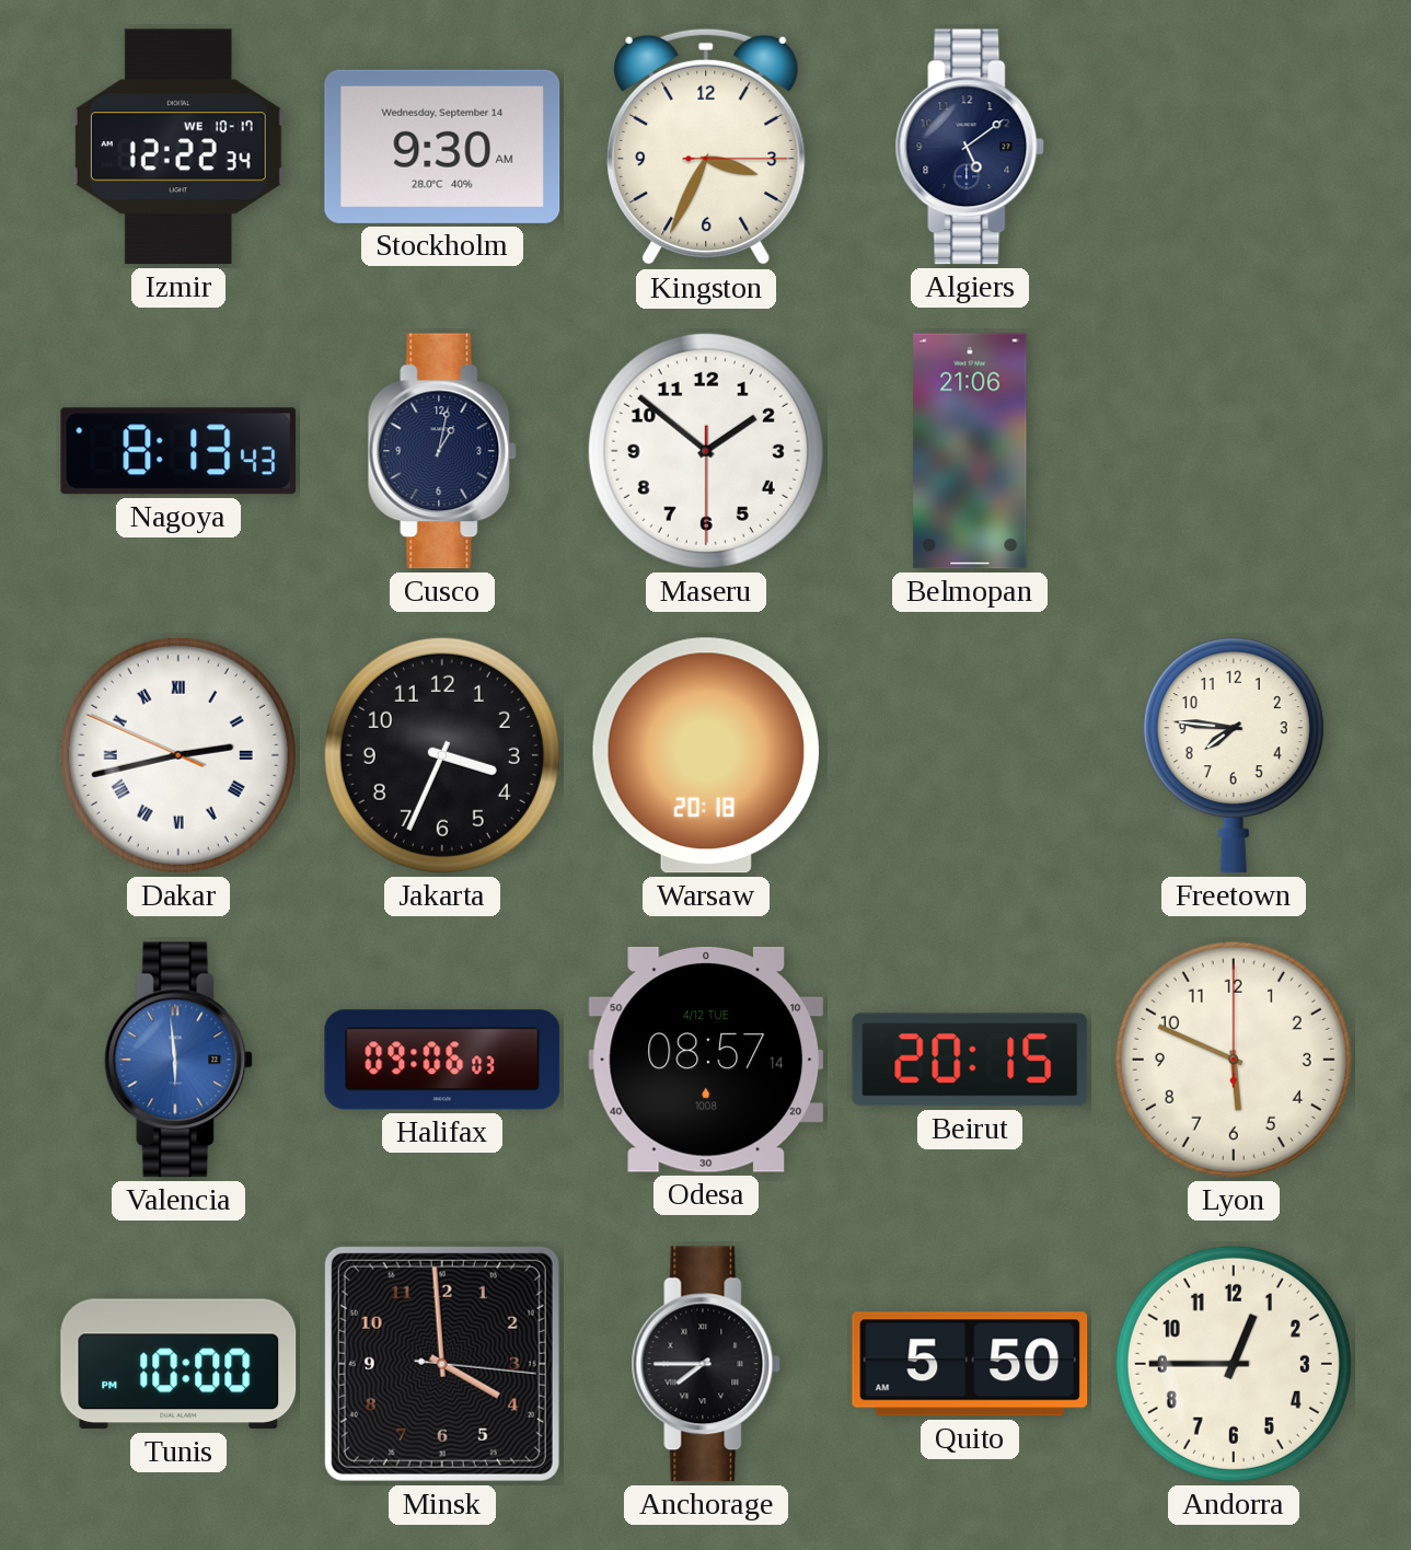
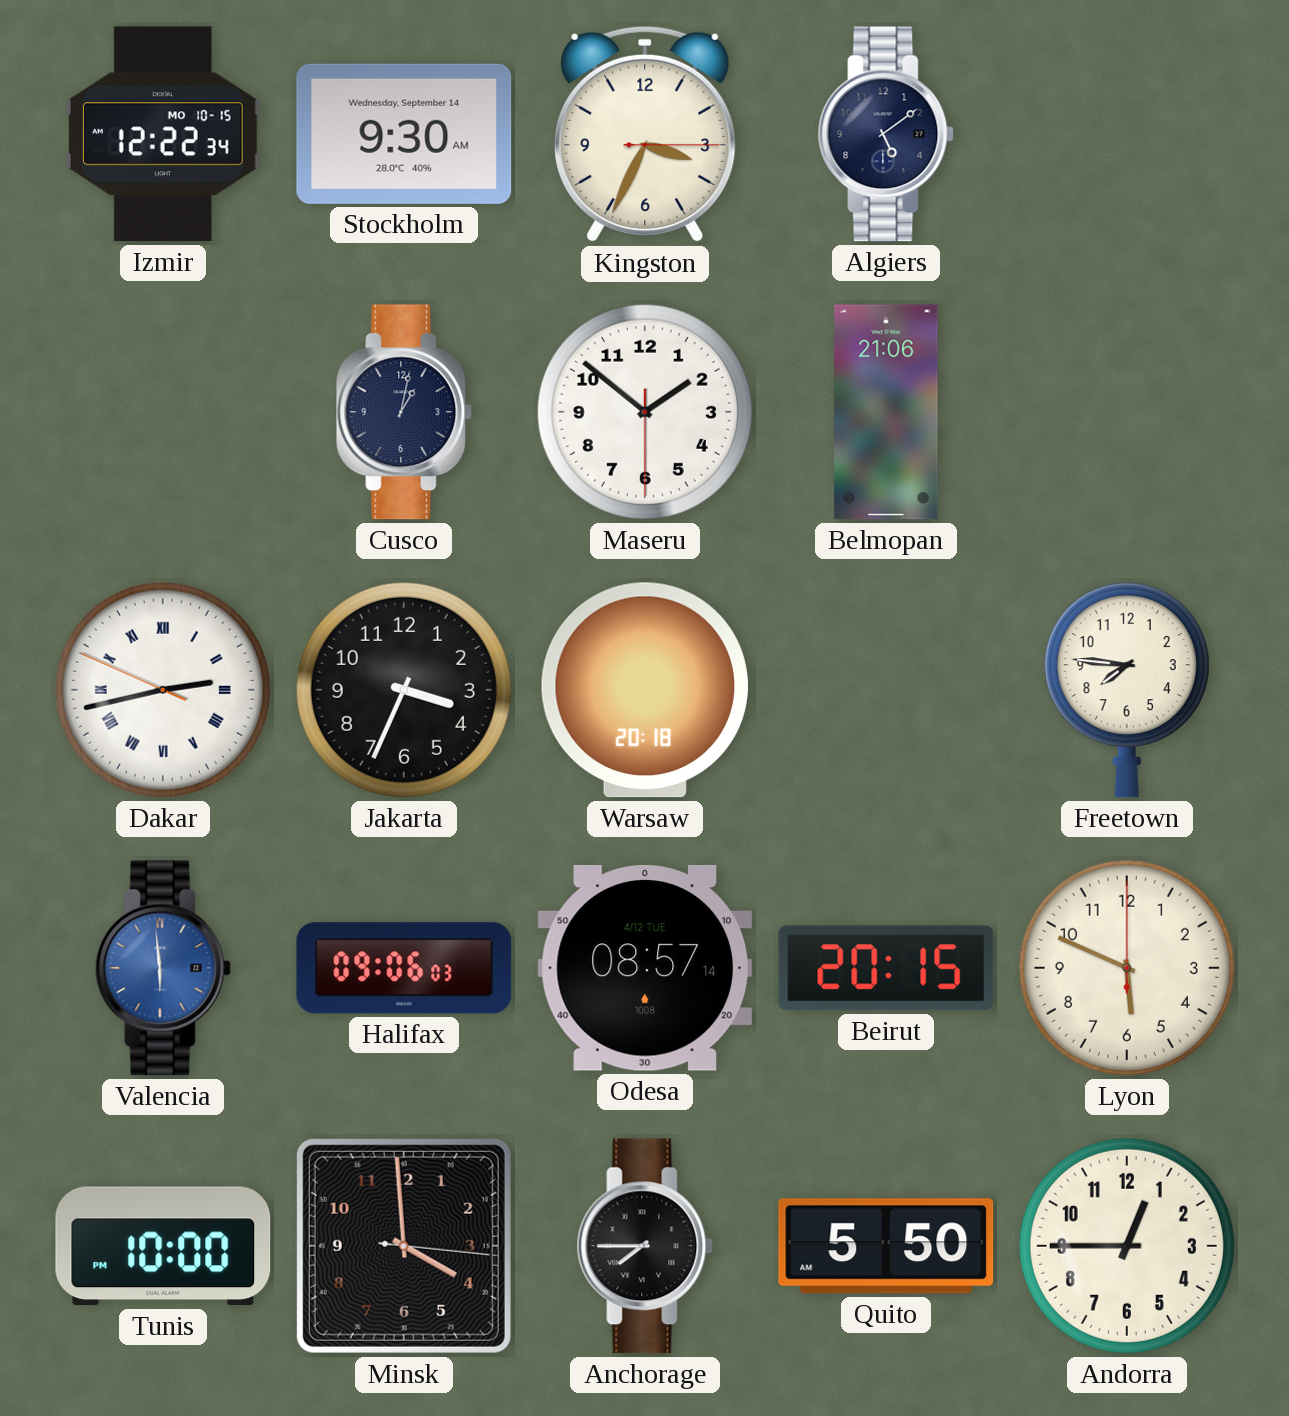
Izmir date: WE 10-17 -> MO 10-15 (163, 134)
Nagoya: 8:13 -> none (178, 451)
